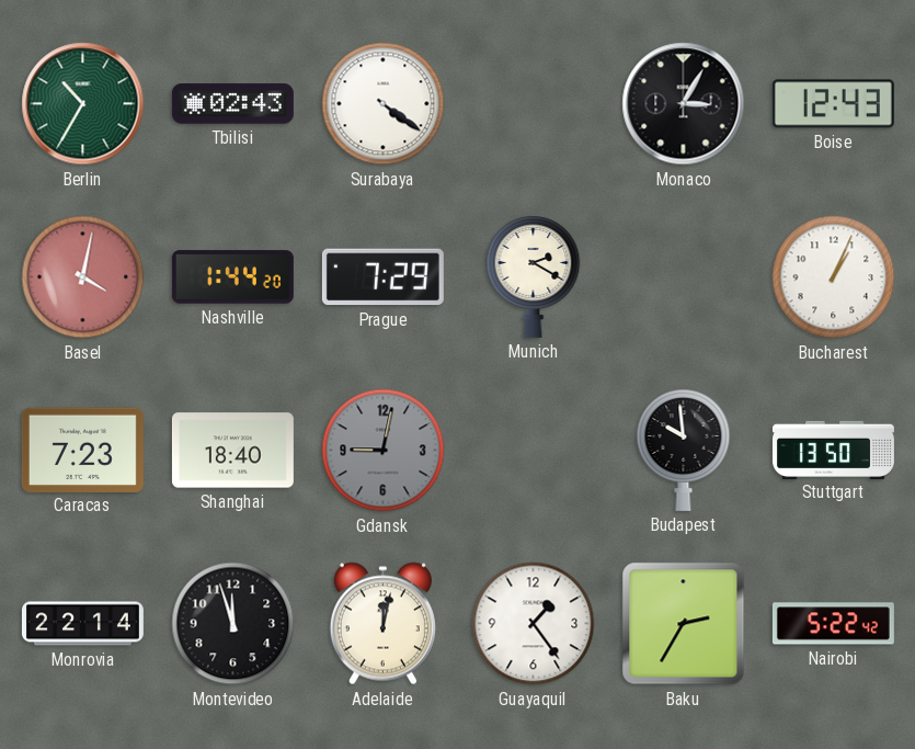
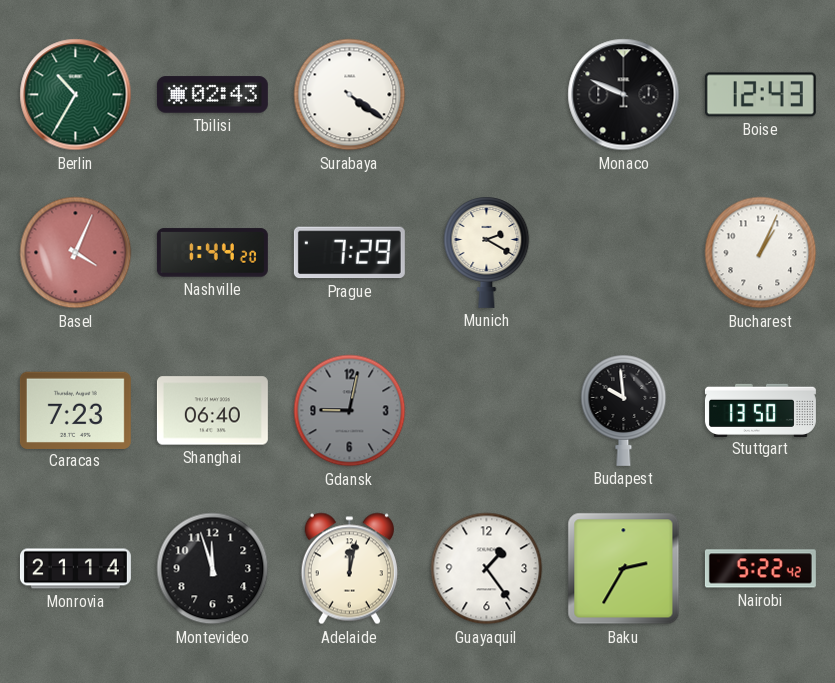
Monaco: 3:05 -> 9:49 (624, 95)
Basel: 4:02 -> 4:04 (76, 253)
Shanghai: 18:40 -> 06:40 (212, 411)
Monrovia: 22:14 -> 21:14 (75, 569)
